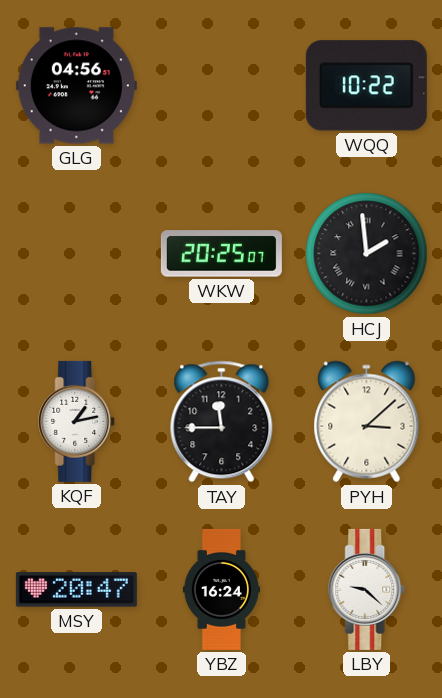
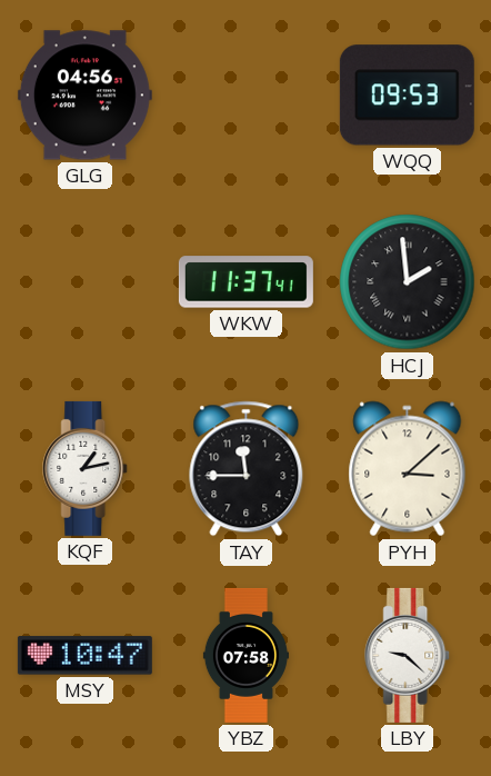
WQQ: 10:22 -> 09:53 (407, 96)
WKW: 20:25 -> 11:37 (245, 282)
MSY: 20:47 -> 10:47 (84, 656)
YBZ: 16:24 -> 07:58 (245, 655)
